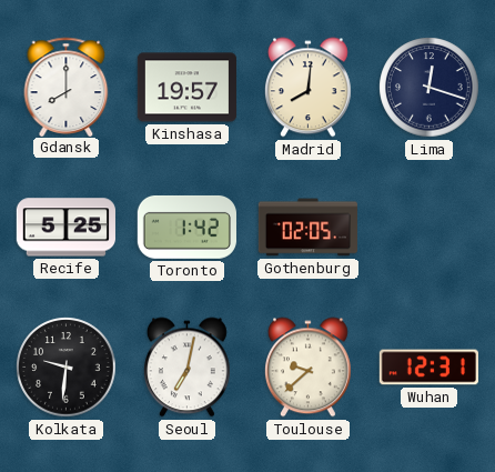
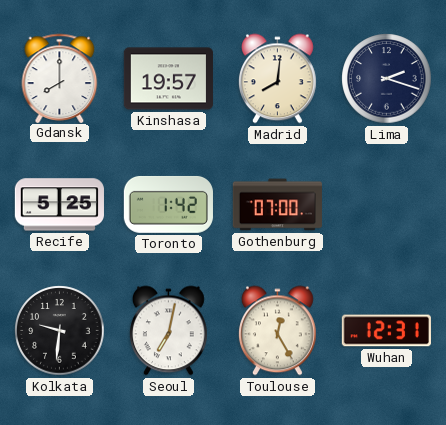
Lima: 12:18 -> 2:18 (387, 79)
Gothenburg: 02:05 -> 07:00 (277, 205)
Toulouse: 9:38 -> 12:25 (277, 331)
